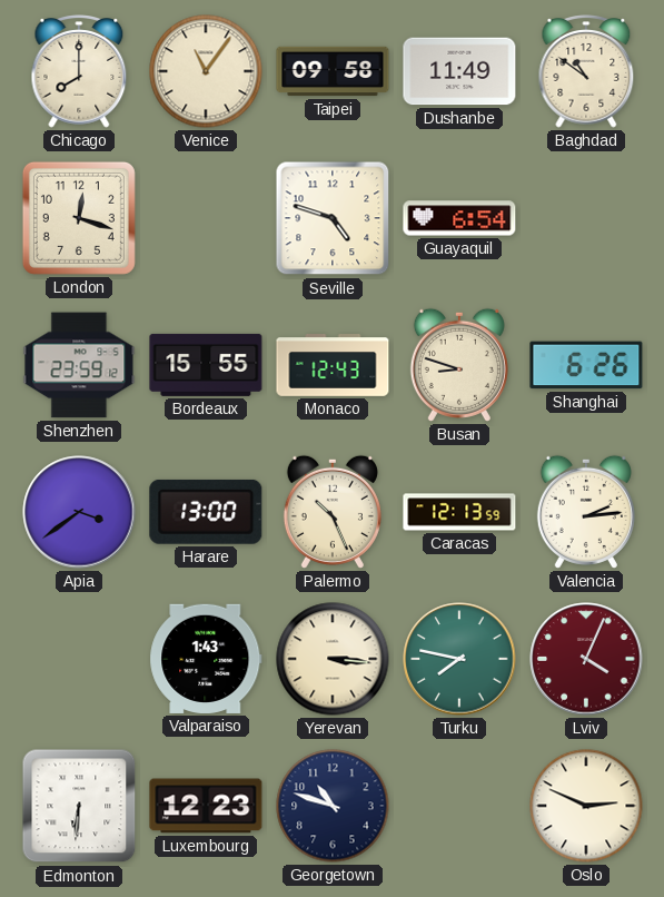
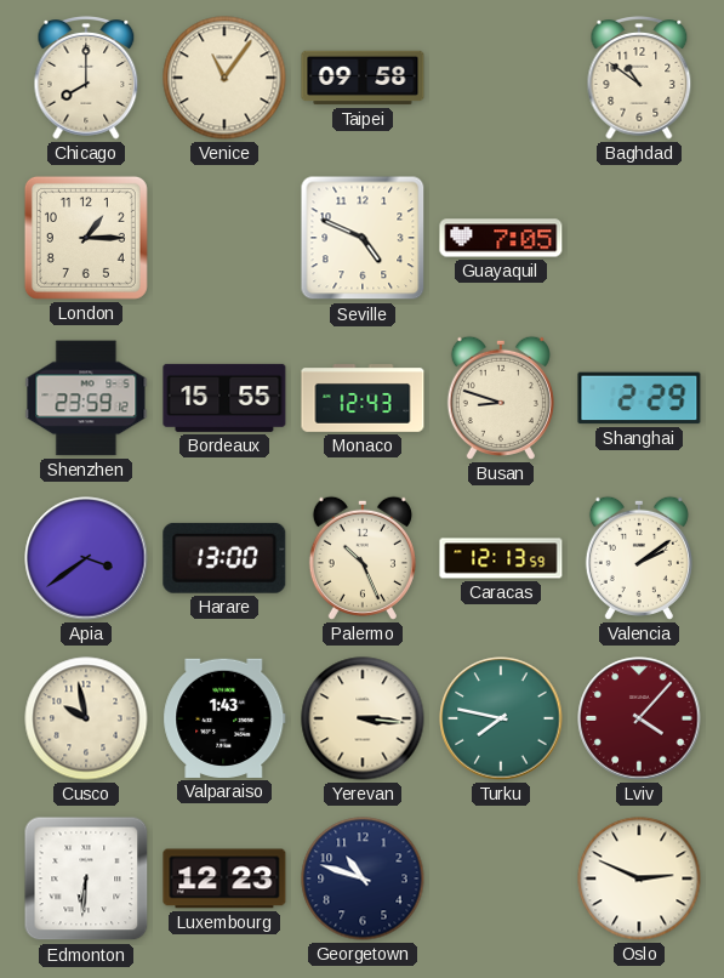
Dushanbe: 11:49 -> none (459, 71)
London: 12:18 -> 1:15 (86, 238)
Seville: 4:48 -> 4:49 (363, 238)
Guayaquil: 6:54 -> 7:05 (501, 238)
Shanghai: 6:26 -> 2:29 (639, 398)
Valencia: 2:14 -> 2:09 (639, 558)
Cusco: none -> 9:58 (86, 718)
Lviv: 4:04 -> 4:07 (639, 718)
